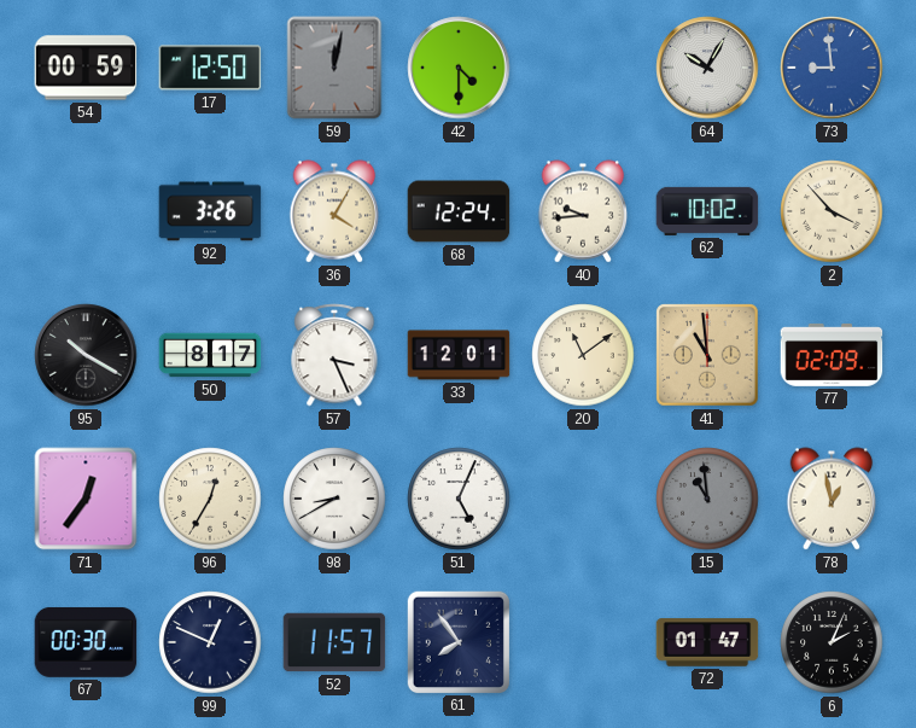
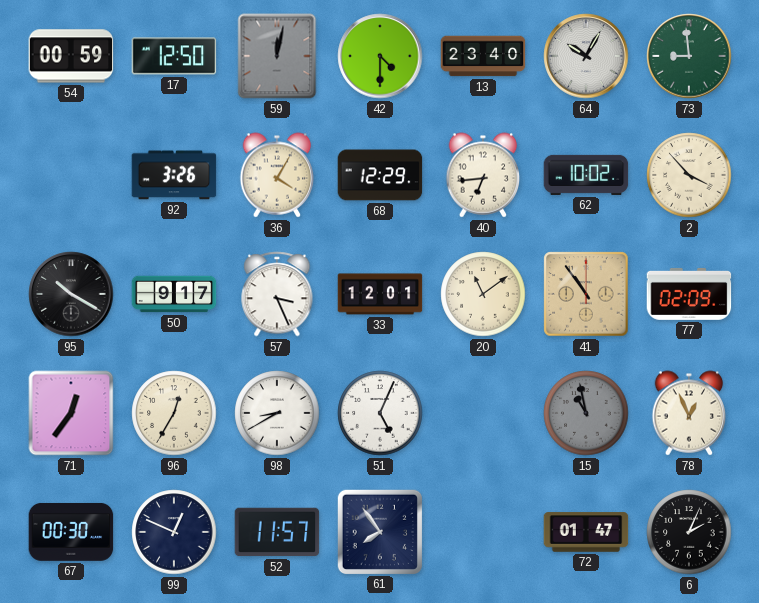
13: none -> 23:40 (483, 56)
73 dial: blue -> green (689, 56)
68: 12:24 -> 12:29 (380, 175)
40: 9:44 -> 6:44 (483, 175)
50: 8:17 -> 9:17 (174, 294)
41: 10:59 -> 10:54 (586, 294)
15: 10:59 -> 10:58 (586, 413)
78: 12:58 -> 12:56 (689, 413)
